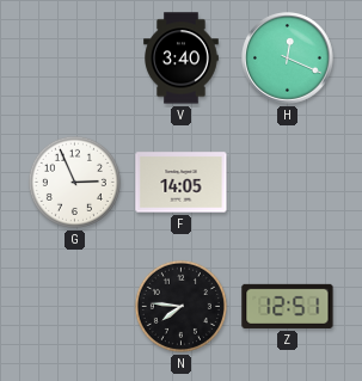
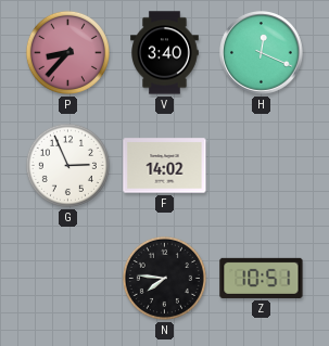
P: none -> 8:37 (67, 52)
F: 14:05 -> 14:02 (165, 166)
Z: 12:51 -> 10:51 (262, 278)
